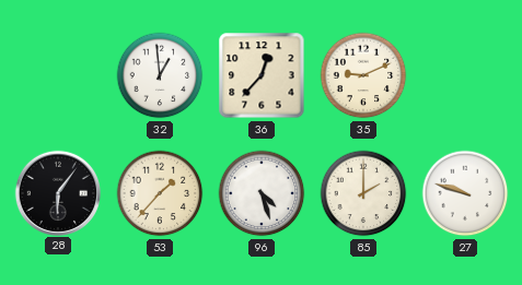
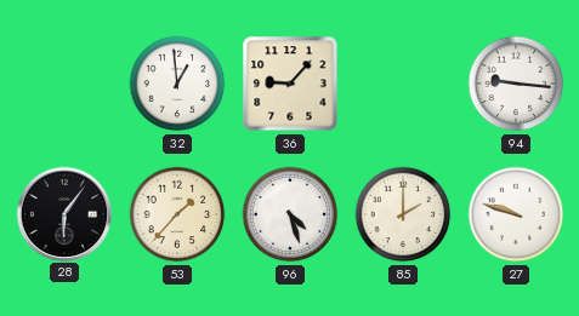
36: 12:37 -> 9:07 (290, 84)
35: 9:11 -> none (363, 75)
94: none -> 9:16 (516, 84)
